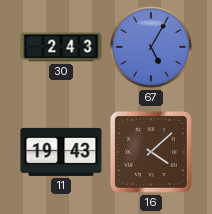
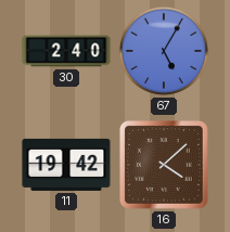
30: 2:43 -> 2:40 (66, 51)
11: 19:43 -> 19:42 (66, 165)
